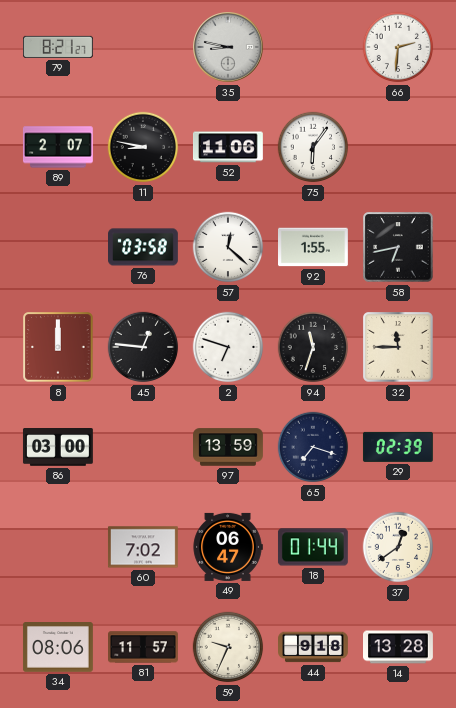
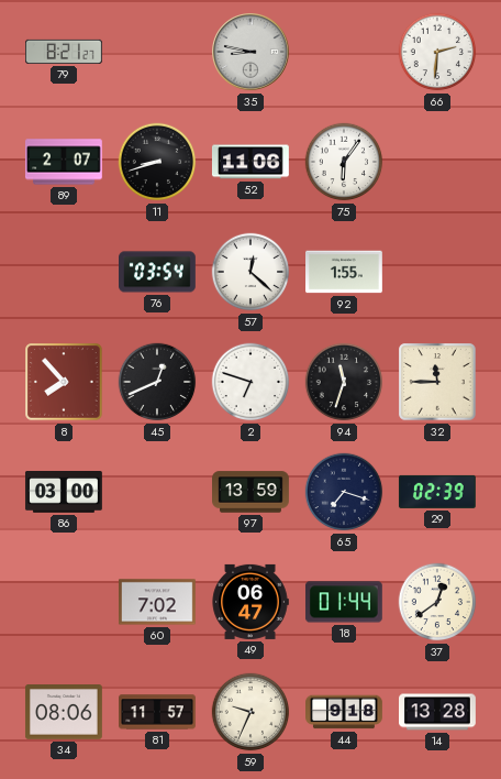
11: 8:47 -> 8:42 (157, 162)
76: 03:58 -> 03:54 (158, 272)
58: 6:43 -> none (398, 247)
8: 12:00 -> 7:53 (64, 382)
45: 12:46 -> 12:41 (157, 382)
